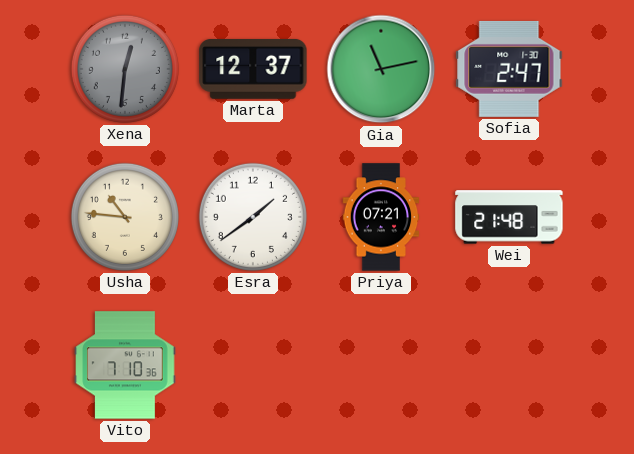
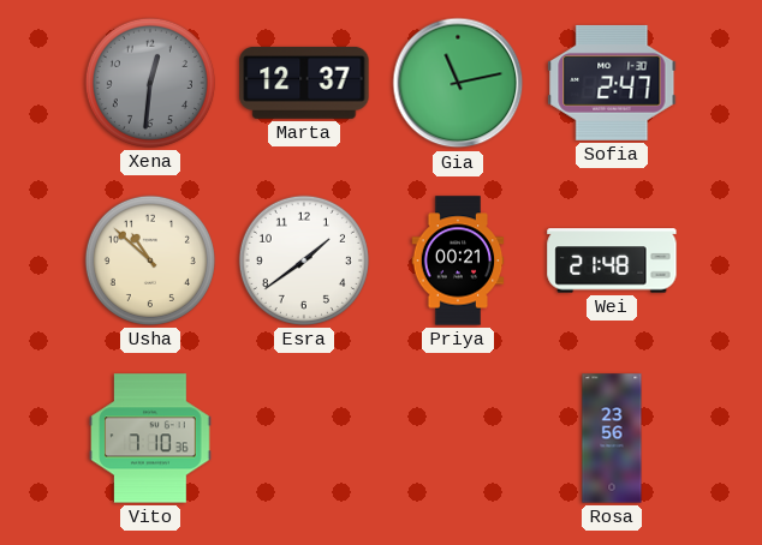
Usha: 10:46 -> 10:52 (150, 260)
Priya: 07:21 -> 00:21 (458, 260)
Rosa: none -> 23:56 (612, 438)
